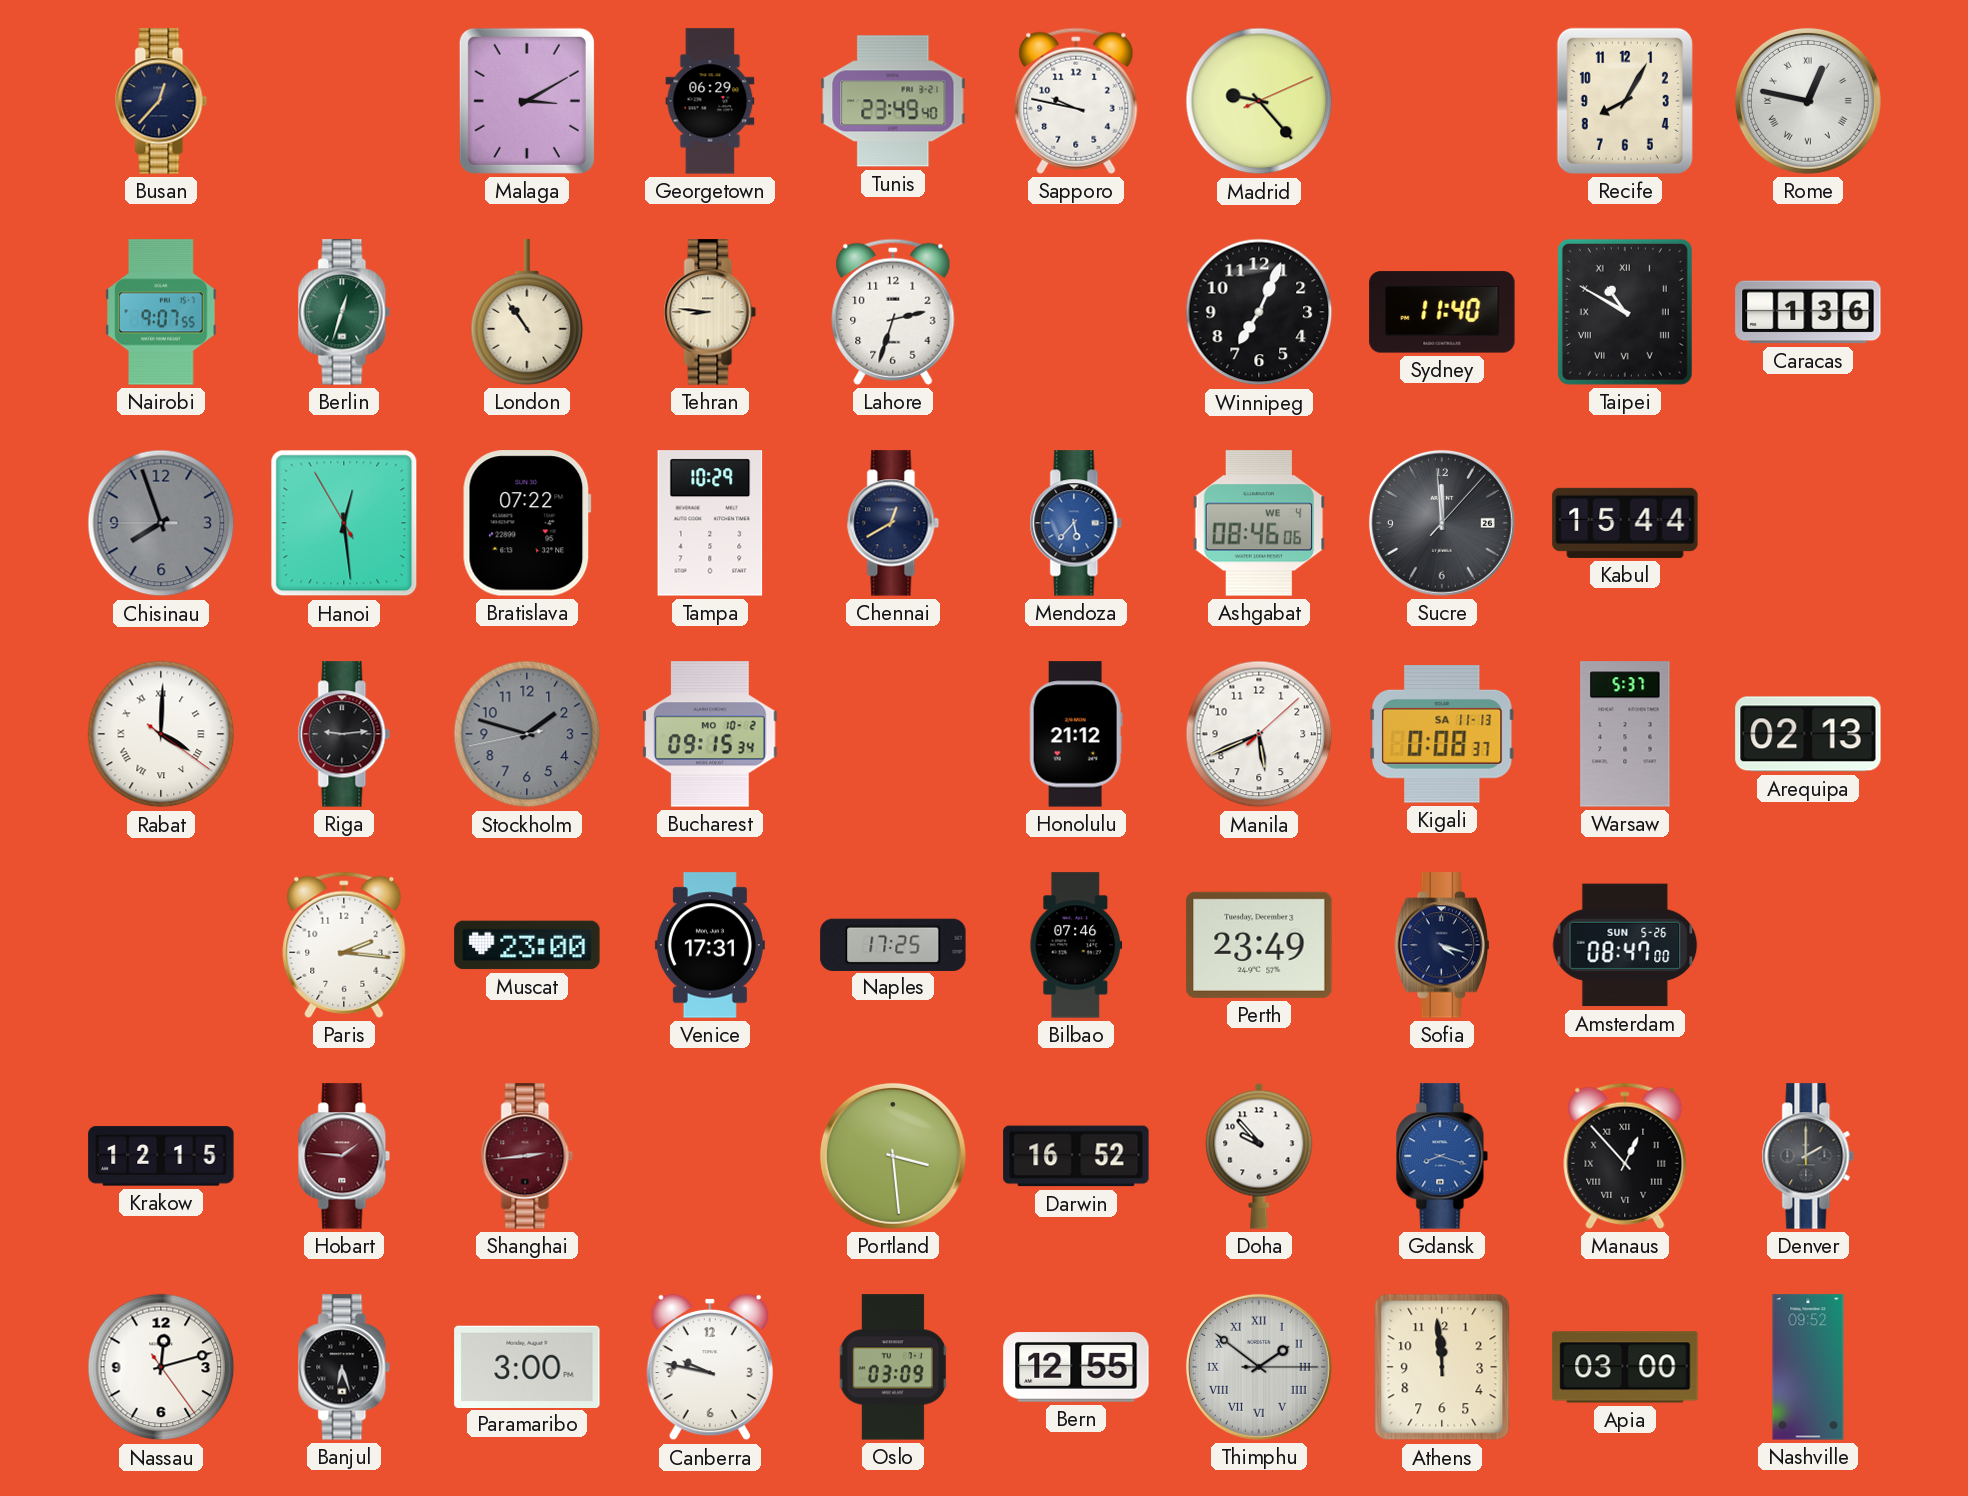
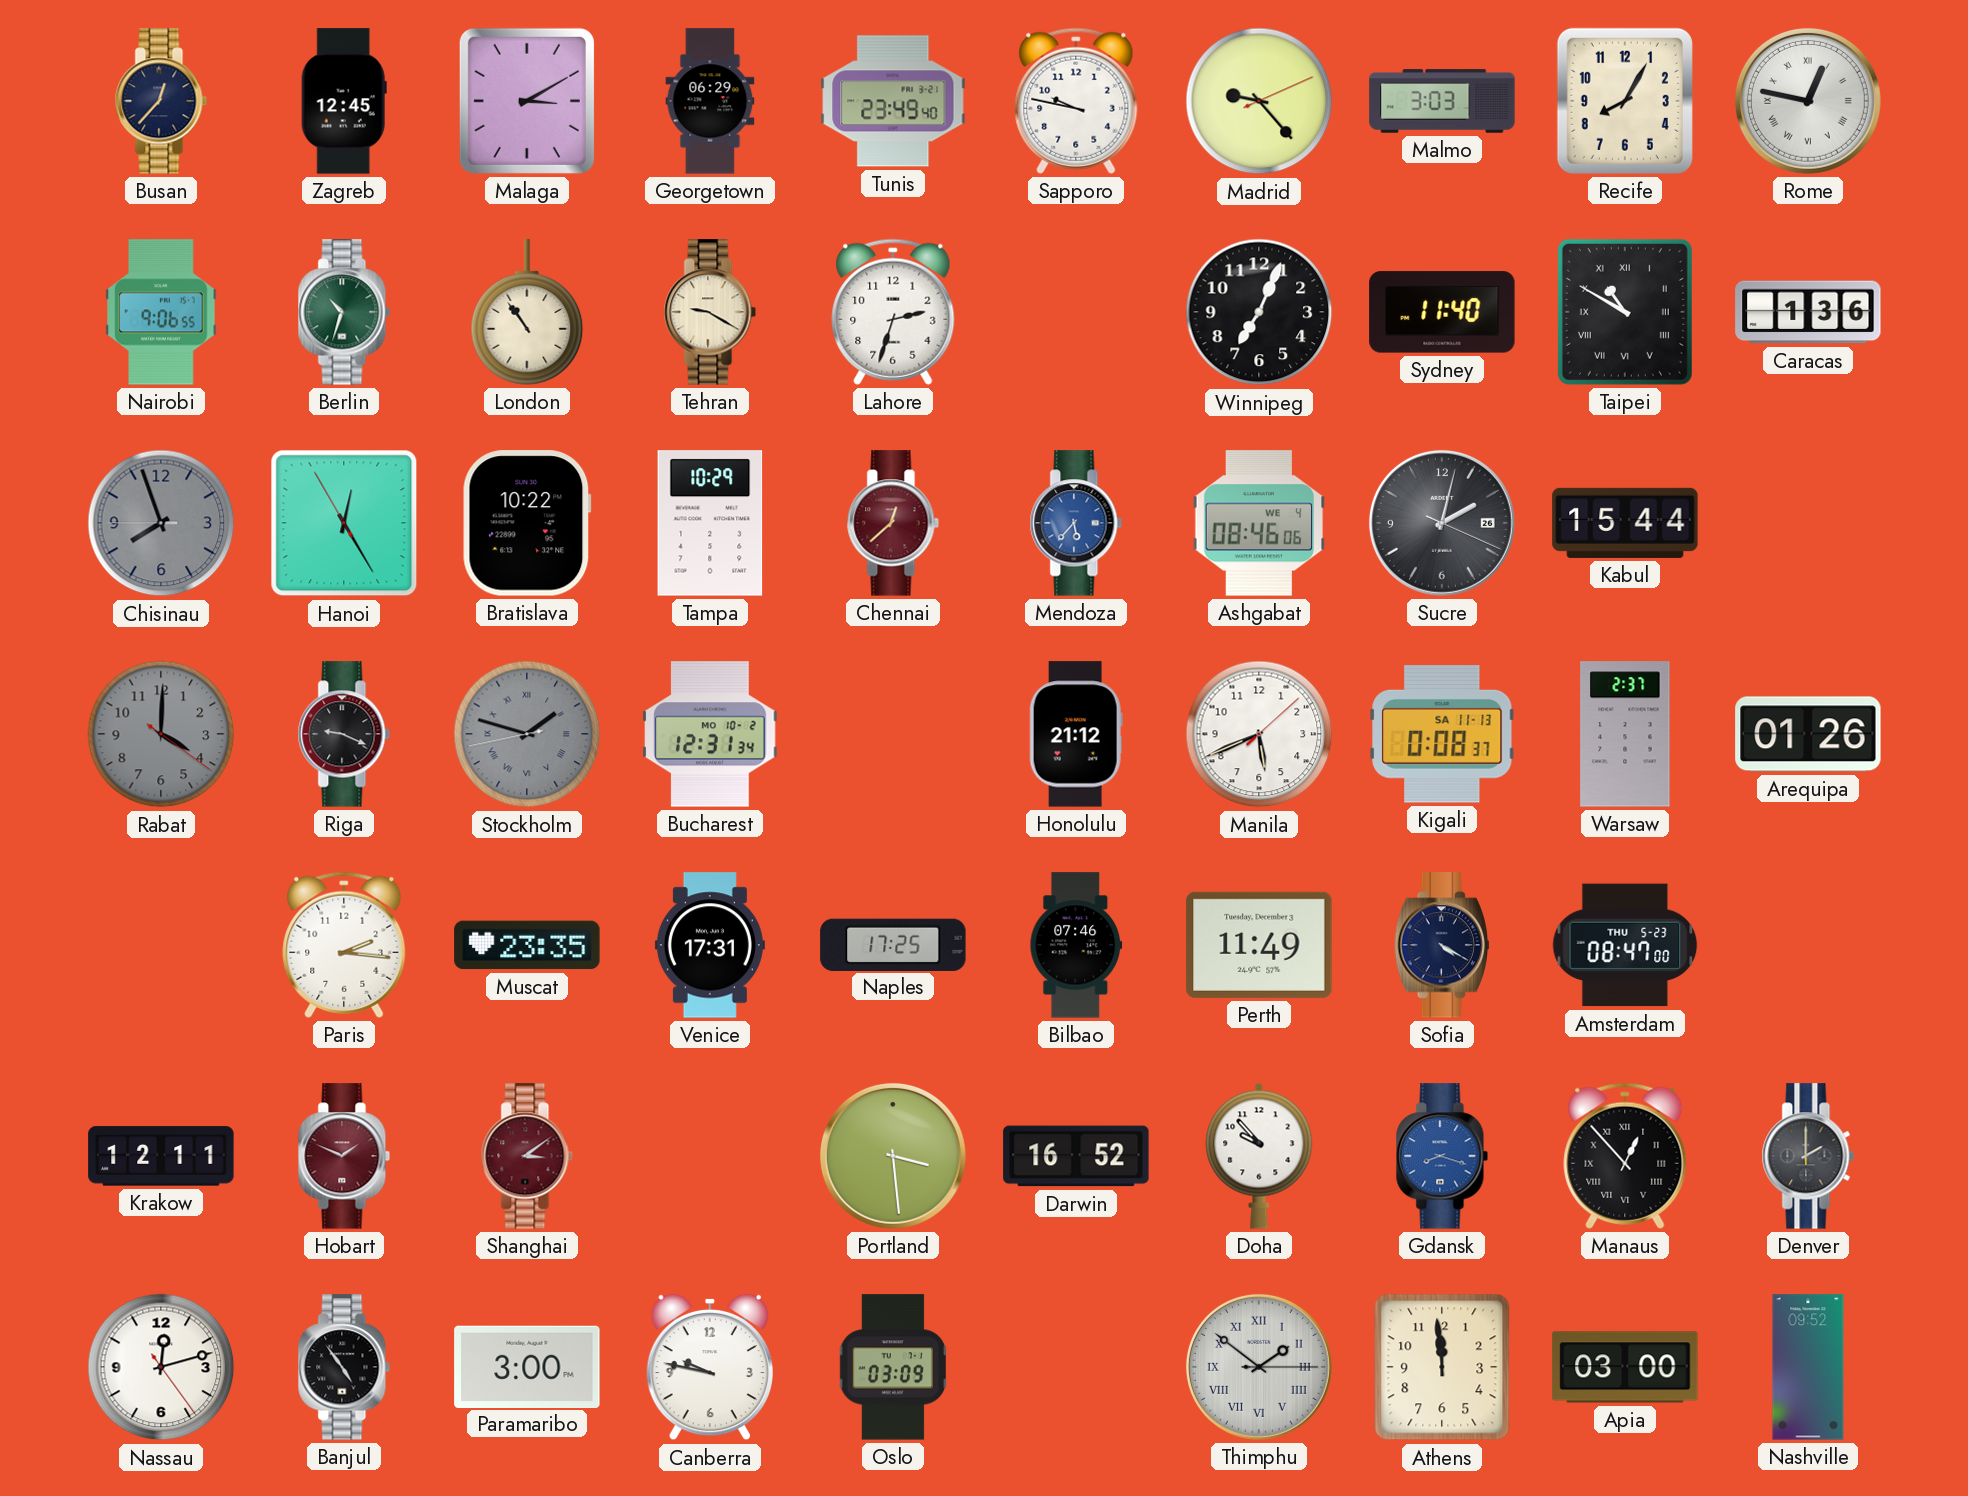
Zagreb: none -> 12:45 (344, 101)
Malmo: none -> 3:03 (1442, 101)
Nairobi: 9:07 -> 9:06 (161, 312)
Berlin: 12:33 -> 10:33 (344, 312)
Tehran: 8:46 -> 9:20 (710, 312)
Hanoi: 12:28 -> 12:24 (344, 523)
Bratislava: 07:22 -> 10:22 (527, 523)
Chennai: 12:40 -> 12:38 (893, 523)
Chennai dial: navy -> burgundy (893, 523)
Sucre: 11:59 -> 2:02 (1442, 523)
Rabat dial: white -> grey (161, 734)
Rabat numerals: Roman -> Arabic (161, 734)
Riga: 9:14 -> 9:19 (344, 734)
Stockholm numerals: Arabic -> Roman (527, 734)
Bucharest: 09:15 -> 12:31 (710, 734)
Warsaw: 5:37 -> 2:37 (1625, 734)
Arequipa: 02:13 -> 01:26 (1808, 734)
Muscat: 23:00 -> 23:35 (527, 945)
Perth: 23:49 -> 11:49 (1259, 945)
Sofia: 4:18 -> 4:20 (1442, 945)
Amsterdam date: SUN 5-26 -> THU 5-23 (1625, 945)
Krakow: 12:15 -> 12:11 (161, 1156)
Hobart: 1:46 -> 1:49 (344, 1156)
Shanghai: 2:44 -> 3:09 (527, 1156)
Banjul: 6:27 -> 4:54 (344, 1367)
Bern: 12:55 -> none (1076, 1367)
